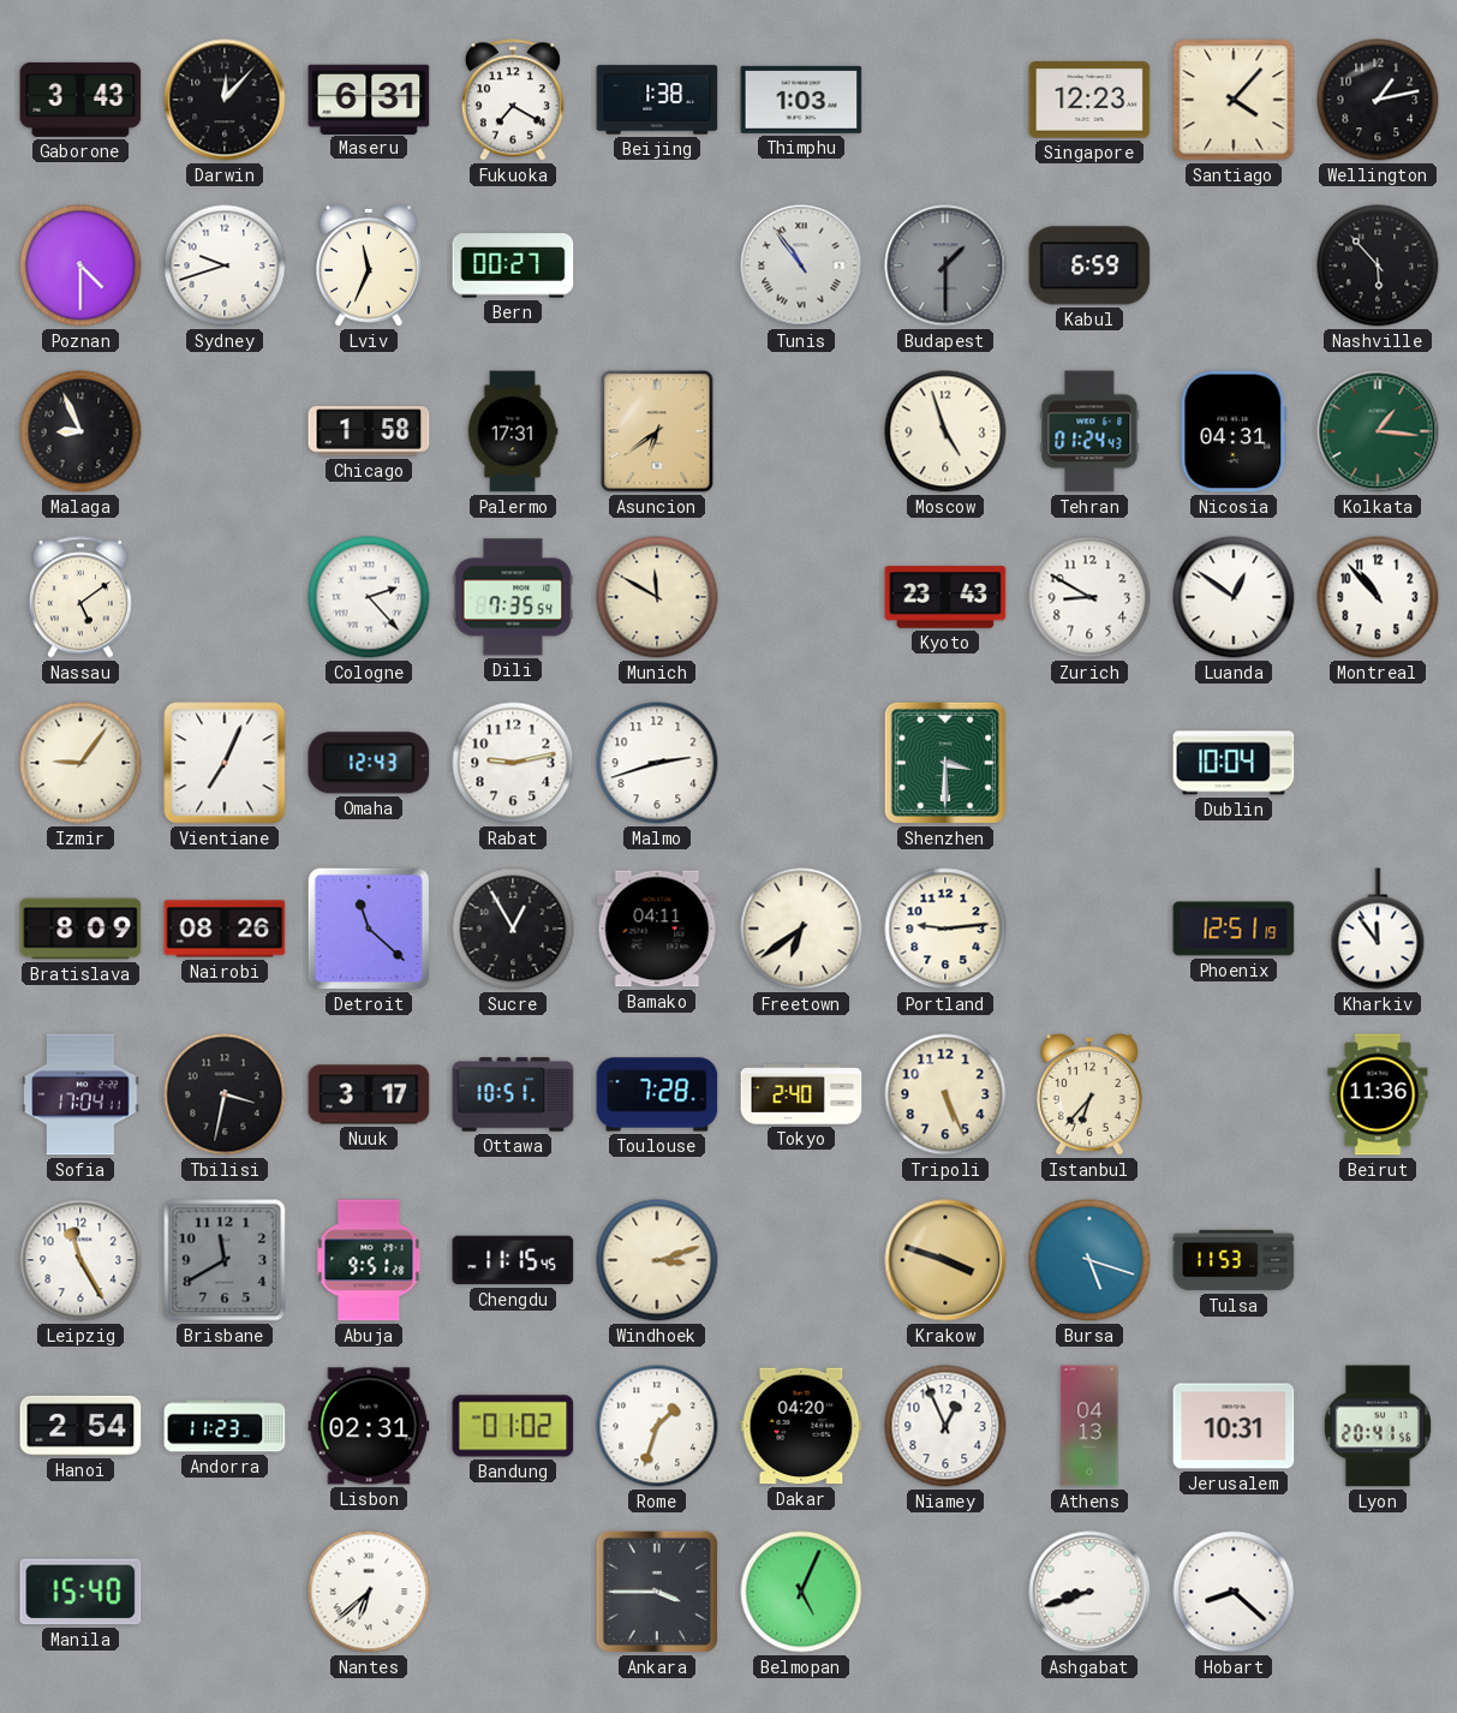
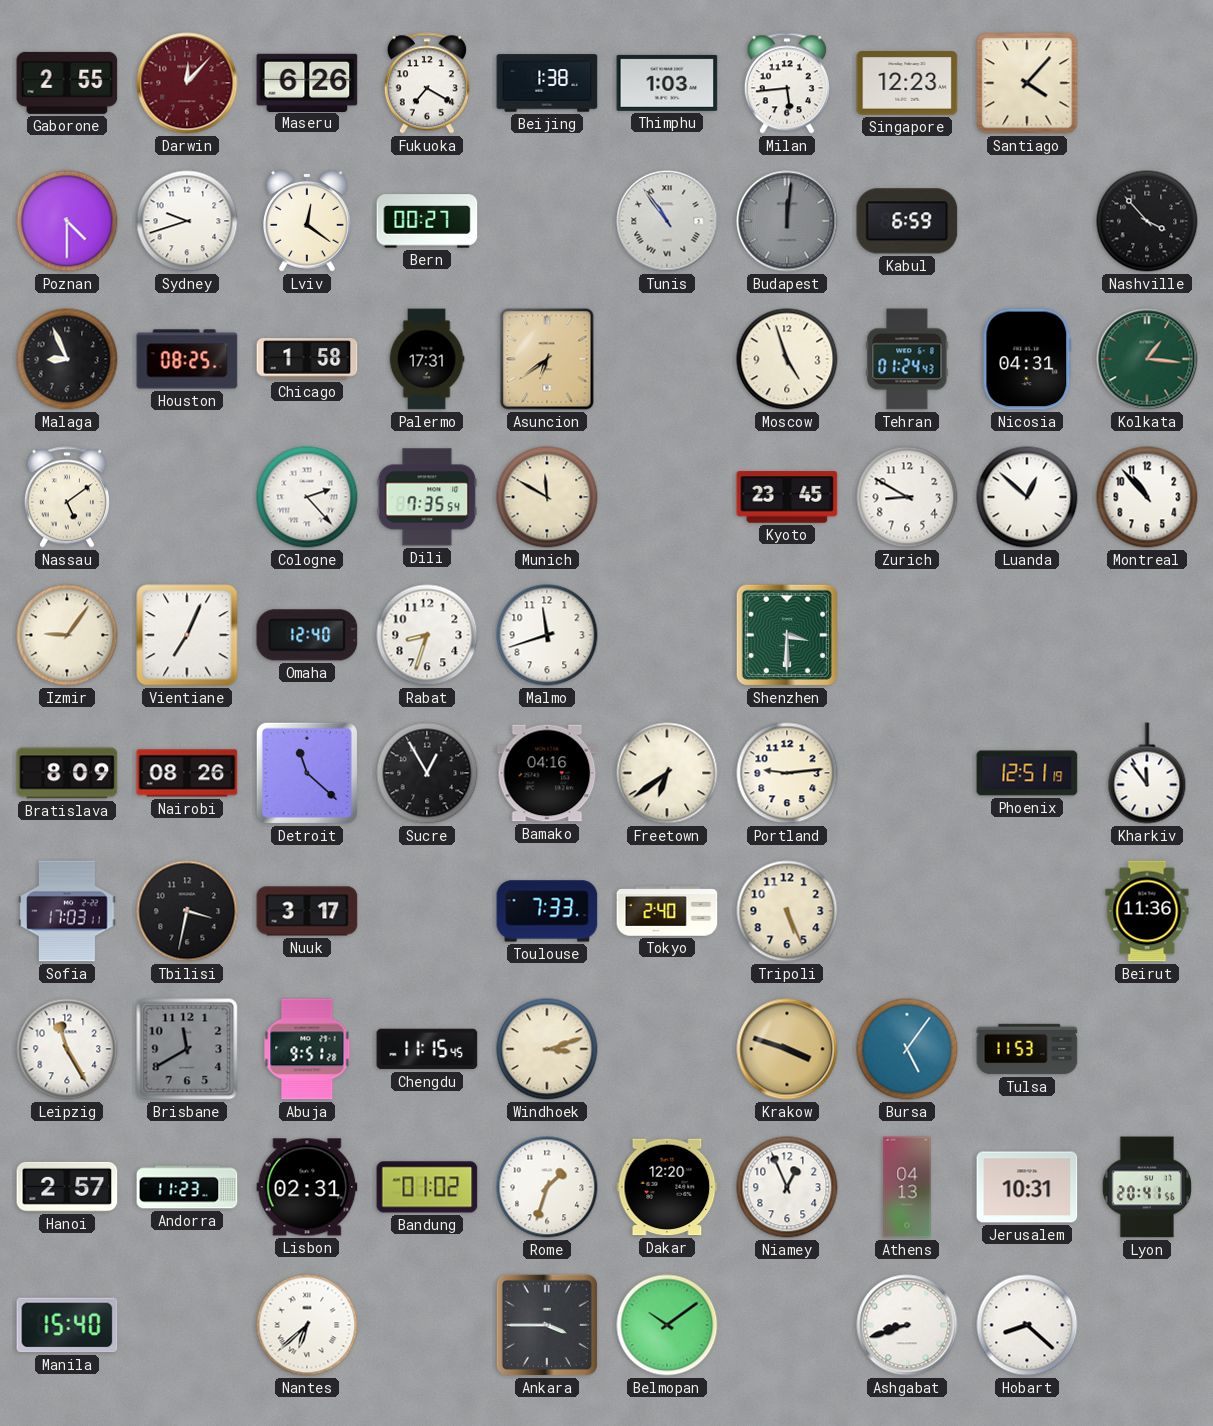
Gaborone: 3:43 -> 2:55 (67, 83)
Darwin dial: black -> burgundy (187, 83)
Maseru: 6:31 -> 6:26 (307, 82)
Milan: none -> 5:44 (787, 83)
Wellington: 1:13 -> none (1378, 100)
Lviv: 11:34 -> 12:21 (307, 221)
Budapest: 1:30 -> 12:01 (787, 221)
Nashville: 5:53 -> 3:53 (1147, 221)
Houston: none -> 08:25 (187, 359)
Kyoto: 23:43 -> 23:45 (787, 497)
Luanda: 12:51 -> 12:52 (1027, 497)
Omaha: 12:43 -> 12:40 (307, 635)
Rabat: 9:13 -> 8:33 (427, 635)
Malmo: 2:42 -> 11:42 (547, 635)
Dublin: 10:04 -> none (1234, 763)
Bamako: 04:11 -> 04:16 (547, 773)
Sofia: 17:04 -> 17:03 (67, 911)
Ottawa: 10:51 -> none (513, 1094)
Toulouse: 7:28 -> 7:33 (547, 911)
Istanbul: 6:37 -> none (1089, 1094)
Bursa: 5:18 -> 5:06 (907, 1049)
Hanoi: 2:54 -> 2:57 (67, 1187)
Dakar: 04:20 -> 12:20 (667, 1187)
Belmopan: 5:04 -> 10:09 (667, 1325)
